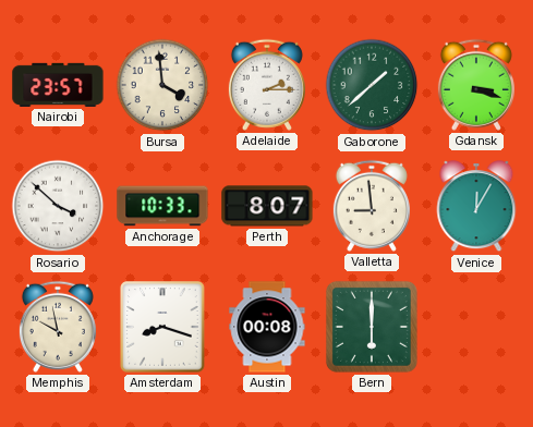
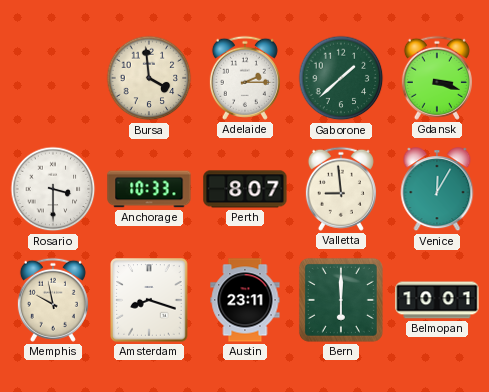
Nairobi: 23:57 -> none (58, 85)
Rosario: 3:52 -> 3:30 (53, 189)
Austin: 00:08 -> 23:11 (245, 300)
Belmopan: none -> 10:01 (437, 300)
